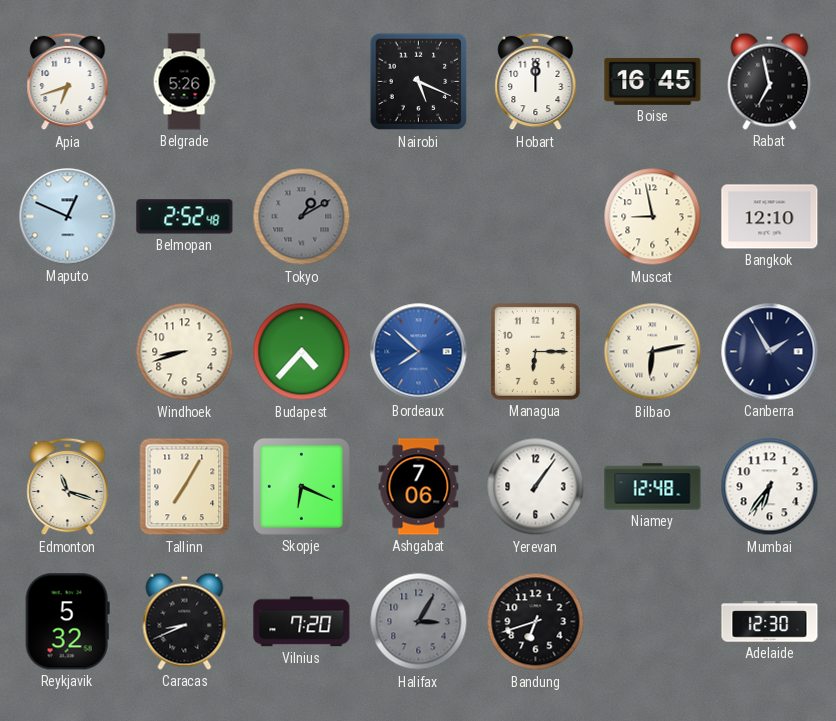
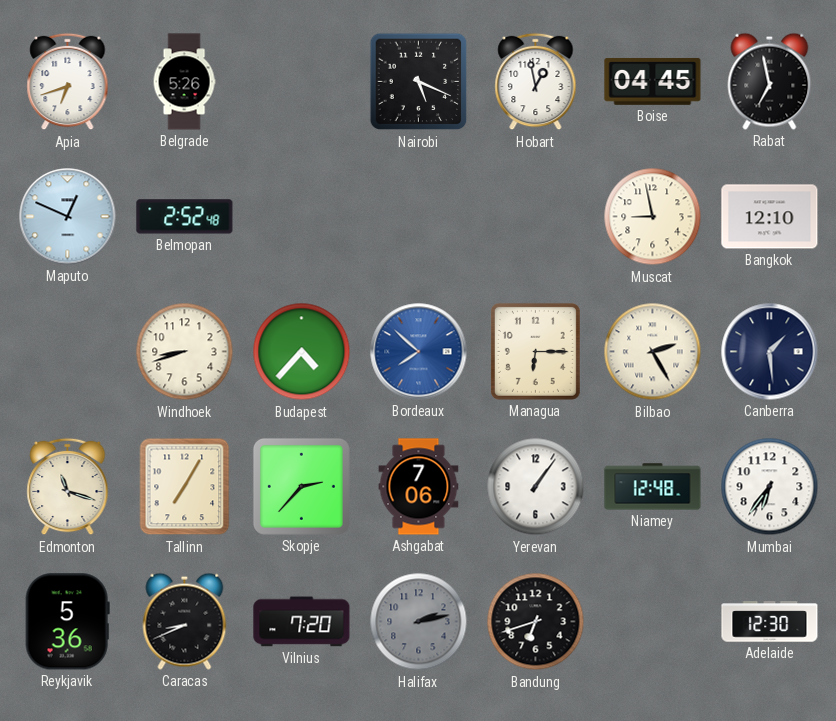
Hobart: 12:00 -> 12:58 (536, 82)
Boise: 16:45 -> 04:45 (653, 82)
Tokyo: 1:10 -> none (302, 217)
Bilbao: 6:13 -> 2:25 (653, 352)
Canberra: 1:55 -> 1:29 (770, 352)
Skopje: 6:19 -> 2:37 (301, 486)
Reykjavik: 5:32 -> 5:36 (67, 622)
Halifax: 3:05 -> 2:13 (419, 622)
